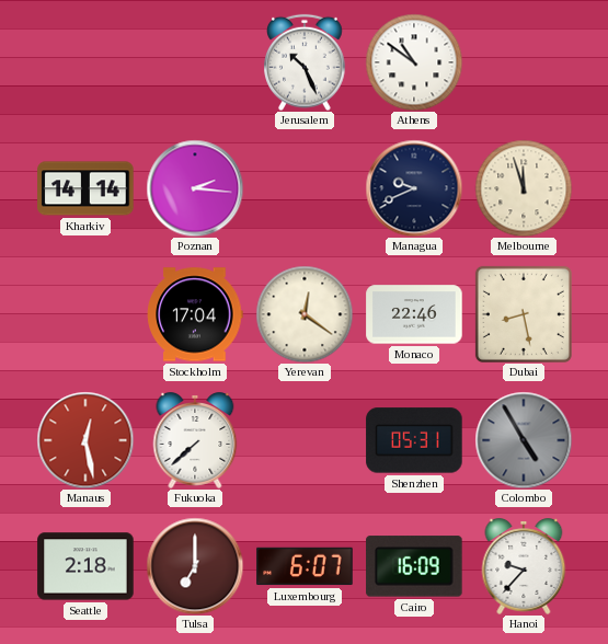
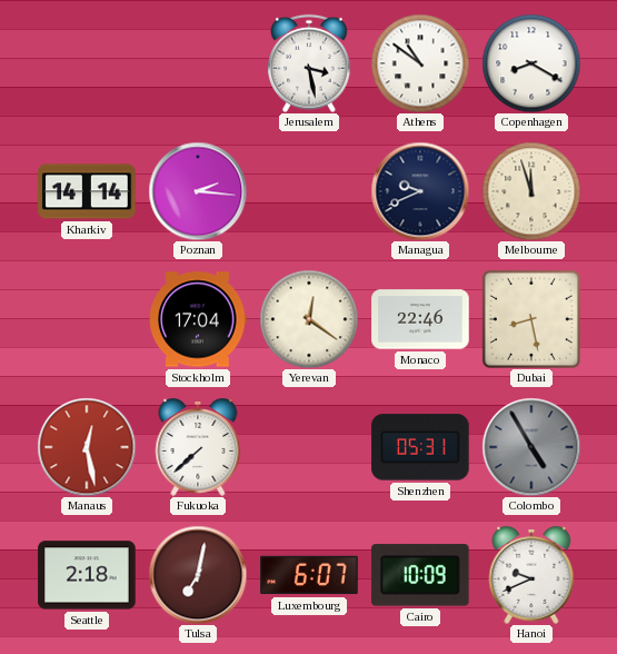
Jerusalem: 10:26 -> 3:28 (309, 63)
Copenhagen: none -> 8:20 (531, 63)
Tulsa: 7:00 -> 7:02 (198, 575)
Cairo: 16:09 -> 10:09 (420, 575)
Hanoi: 9:37 -> 9:41 (531, 576)
